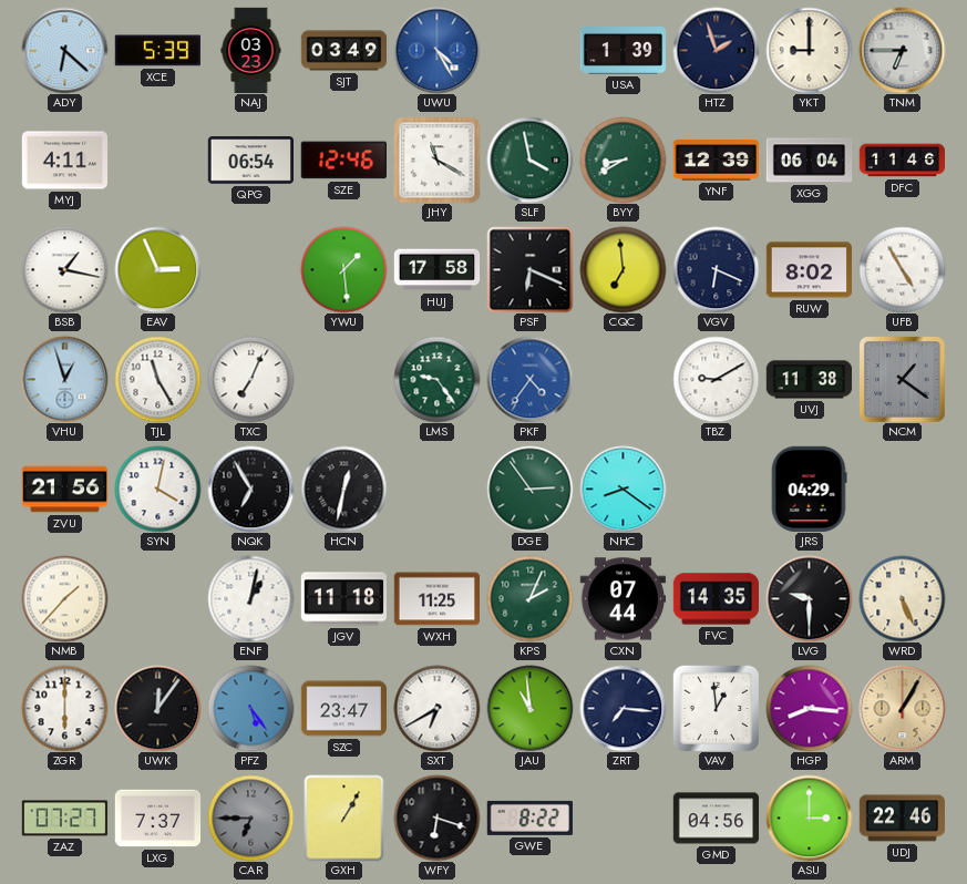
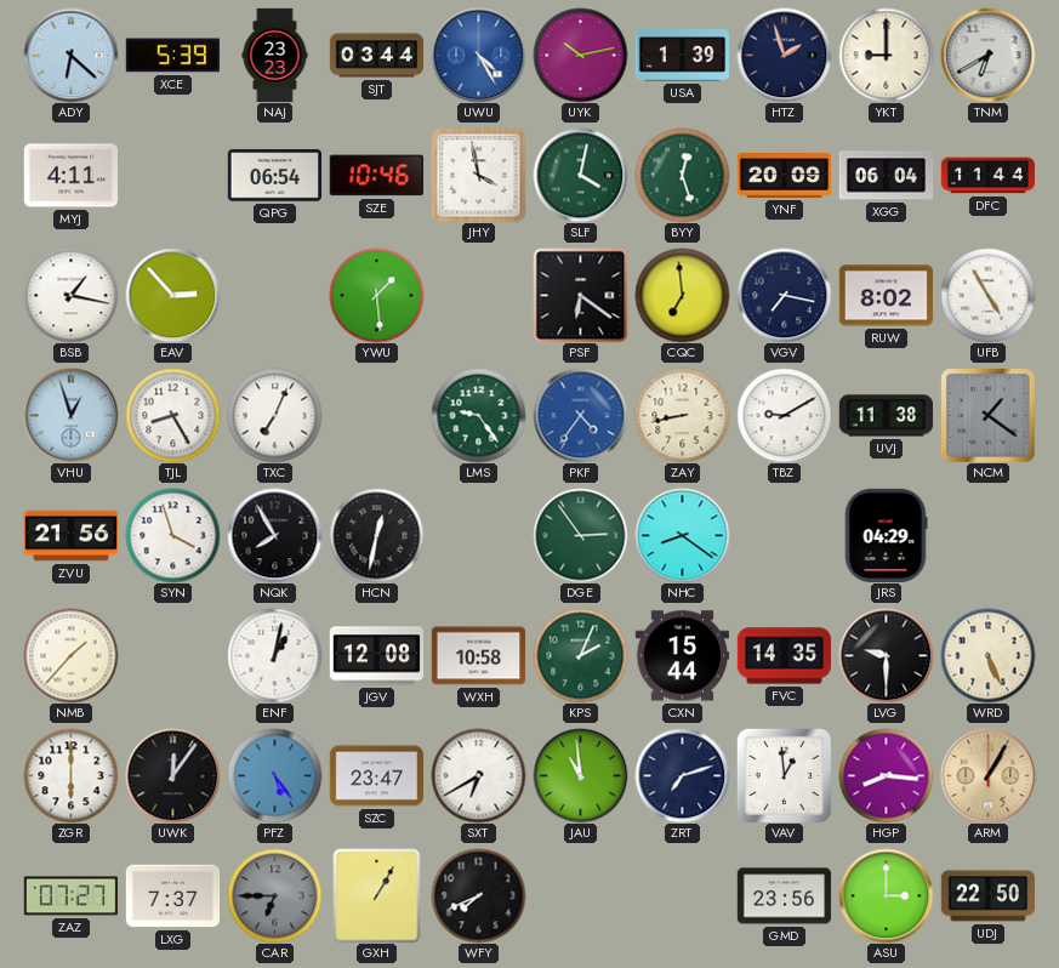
NAJ: 03:23 -> 23:23 (275, 55)
SJT: 03:49 -> 03:44 (376, 56)
UYK: none -> 10:13 (580, 55)
TNM: 6:45 -> 6:40 (987, 55)
SZE: 12:46 -> 10:46 (376, 176)
JHY: 11:20 -> 3:58 (478, 175)
SLF: 3:58 -> 4:02 (580, 175)
BYY: 8:40 -> 12:27 (682, 175)
YNF: 12:39 -> 20:09 (784, 176)
DFC: 11:46 -> 11:44 (987, 176)
EAV: 2:56 -> 2:53 (172, 295)
HUJ: 17:58 -> none (436, 270)
PSF: 6:19 -> 6:21 (580, 295)
VGV: 6:19 -> 7:17 (784, 295)
TJL: 11:25 -> 8:25 (172, 415)
ZAY: none -> 8:43 (682, 415)
SYN: 4:02 -> 3:57 (172, 535)
NQK: 6:55 -> 7:55 (274, 535)
JGV: 11:18 -> 12:08 (376, 656)
WXH: 11:25 -> 10:58 (478, 656)
CXN: 07:44 -> 15:44 (682, 656)
ZRT: 7:16 -> 7:12 (682, 775)
WFY: 6:18 -> 7:41 (478, 895)
GWE: 8:22 -> none (529, 818)
GMD: 04:56 -> 23:56 (784, 896)
UDJ: 22:46 -> 22:50 (987, 896)
